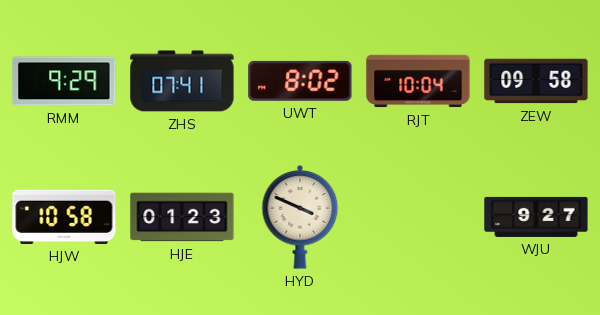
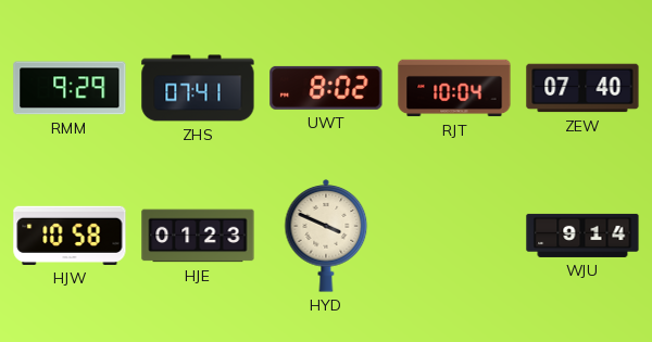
ZEW: 09:58 -> 07:40 (582, 88)
WJU: 9:27 -> 9:14 (582, 236)
